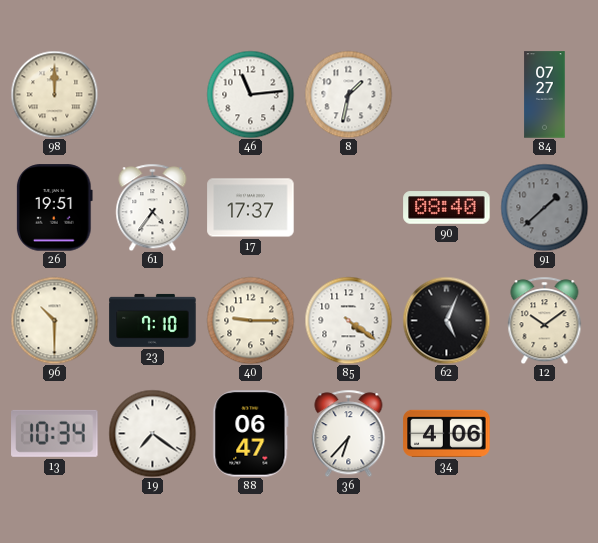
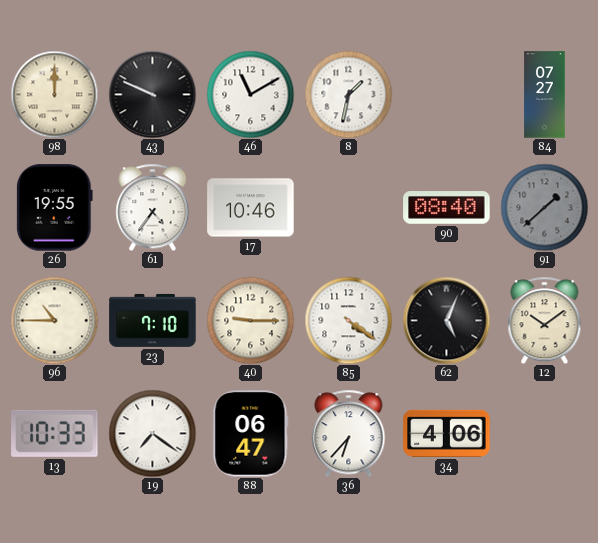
43: none -> 9:49 (152, 94)
46: 11:14 -> 11:10 (250, 94)
26: 19:51 -> 19:55 (54, 208)
17: 17:37 -> 10:46 (251, 208)
96: 10:30 -> 10:45 (54, 320)
13: 10:34 -> 10:33 (55, 433)
